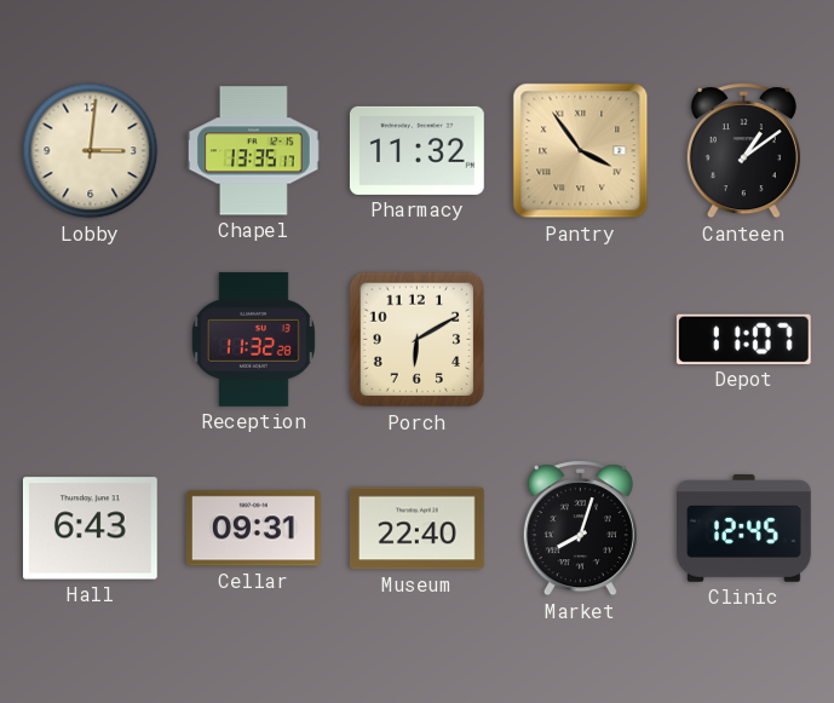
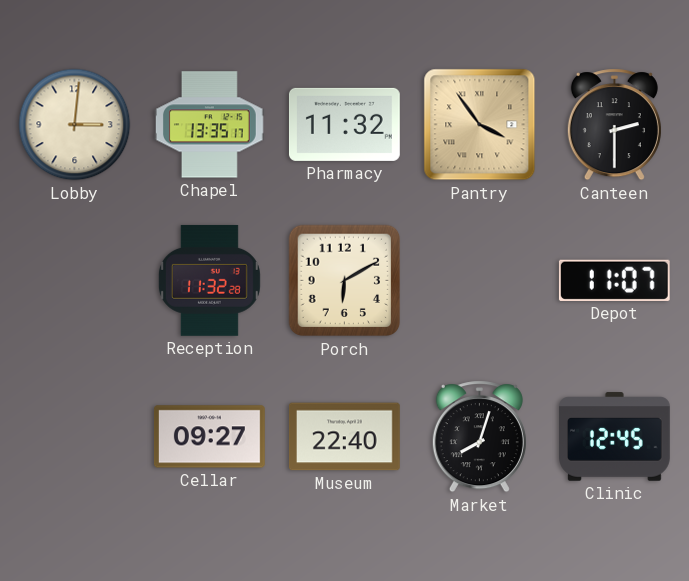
Canteen: 1:09 -> 2:30 (614, 125)
Hall: 6:43 -> none (90, 529)
Cellar: 09:31 -> 09:27 (209, 437)
